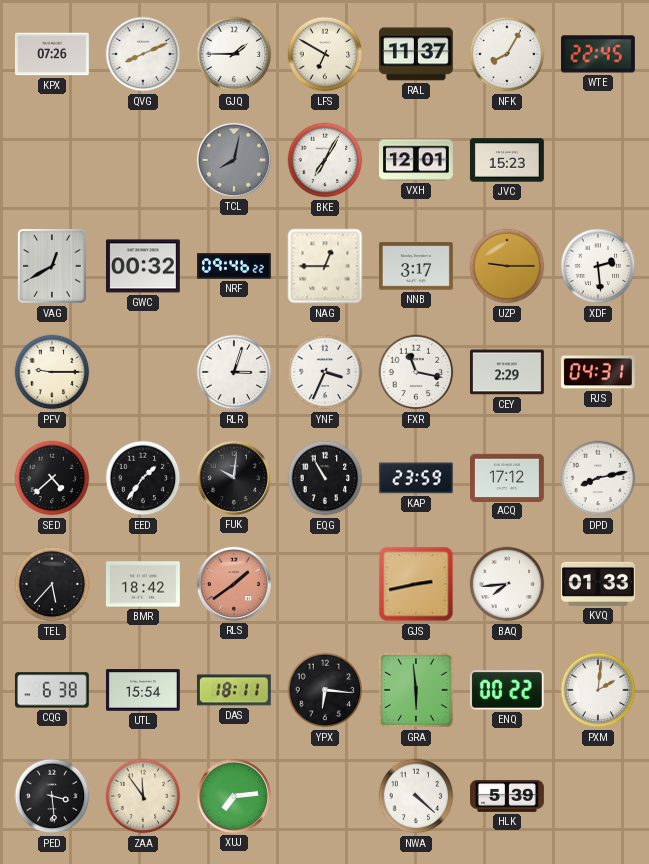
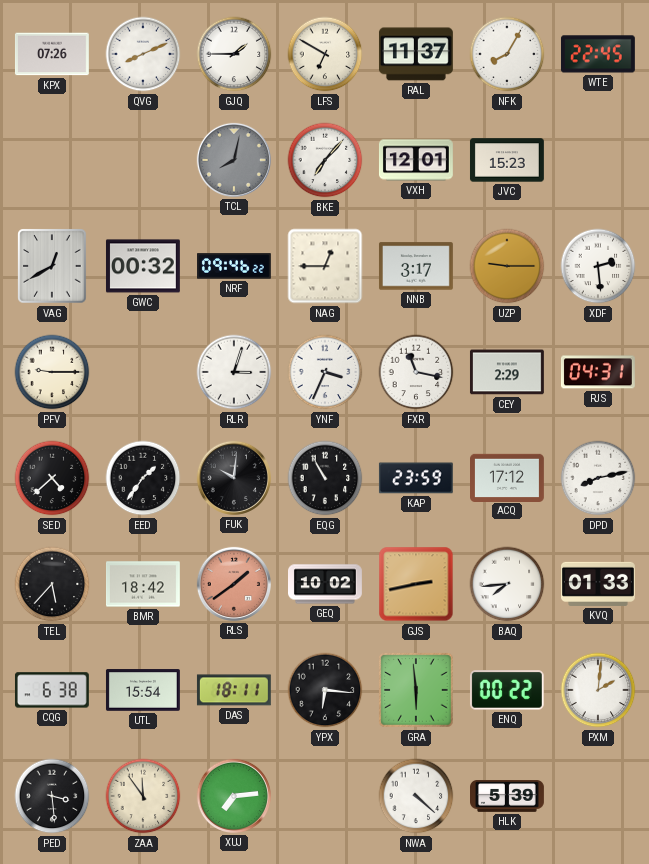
BKE: 7:05 -> 7:07 (325, 160)
GEQ: none -> 10:02 (326, 584)
